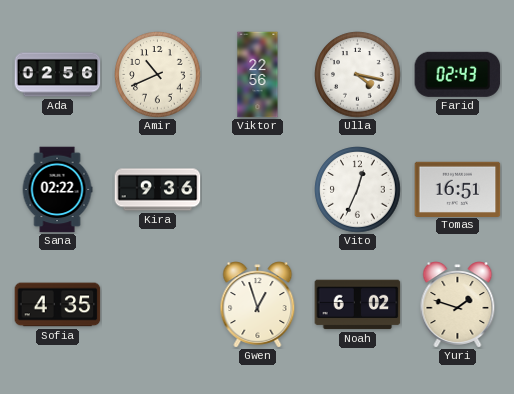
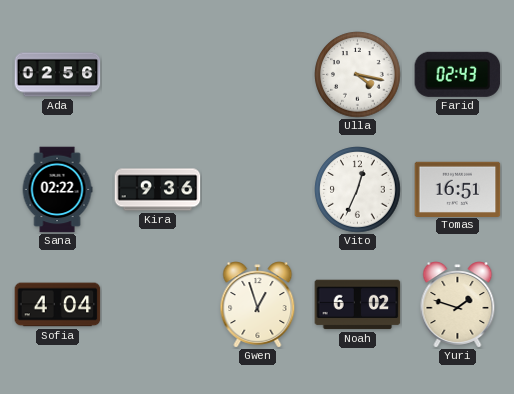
Amir: 10:41 -> none (158, 75)
Viktor: 22:56 -> none (258, 75)
Sofia: 4:35 -> 4:04 (58, 305)
